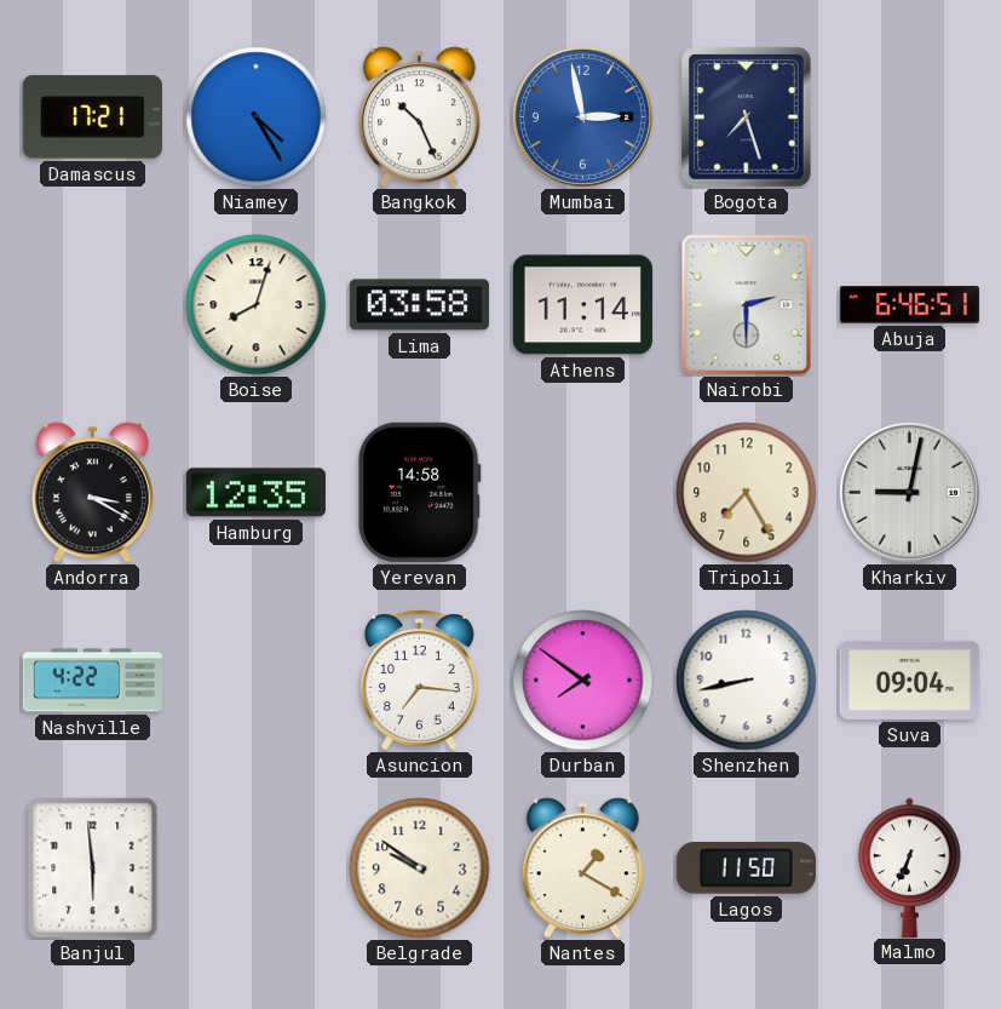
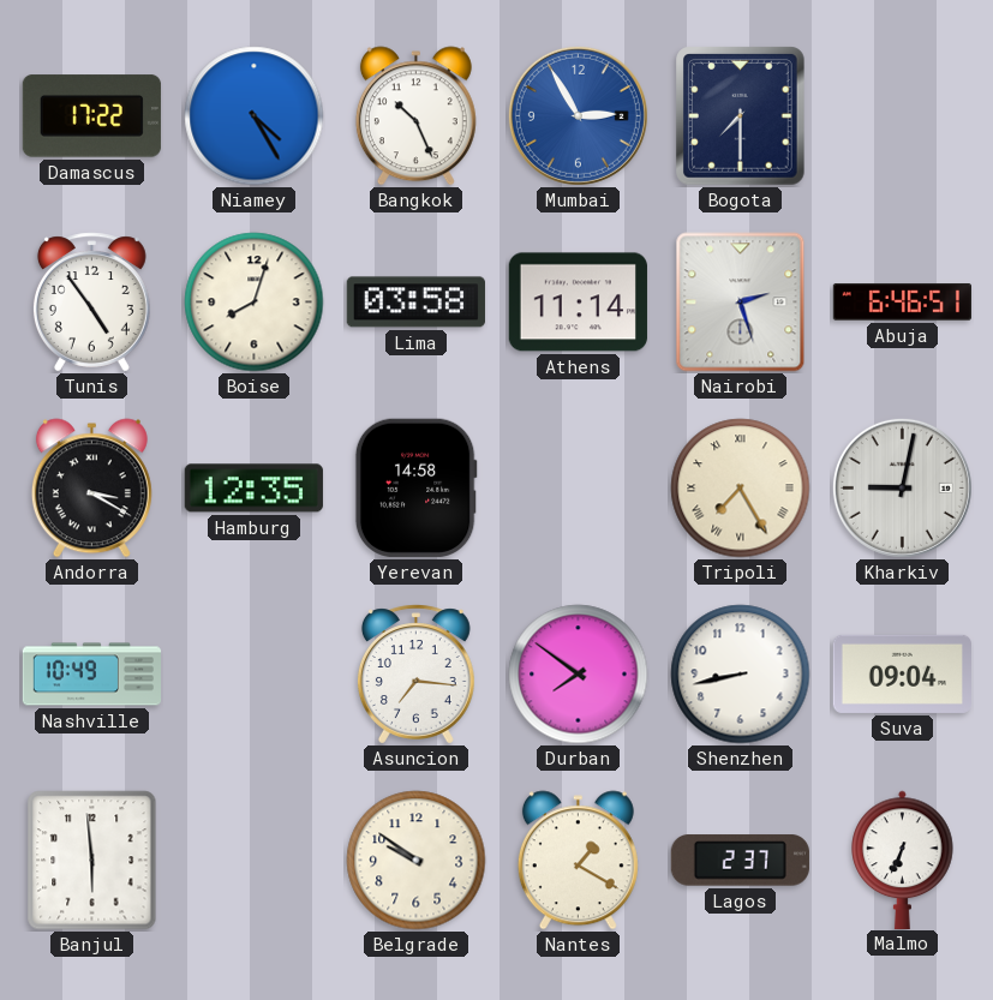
Damascus: 17:21 -> 17:22 (91, 116)
Mumbai: 2:58 -> 2:55 (578, 115)
Bogota: 7:27 -> 7:30 (741, 116)
Tunis: none -> 4:54 (91, 303)
Nairobi: 2:30 -> 2:27 (741, 303)
Tripoli numerals: Arabic -> Roman (741, 489)
Nashville: 4:22 -> 10:49 (92, 675)
Lagos: 11:50 -> 2:37 (740, 861)
